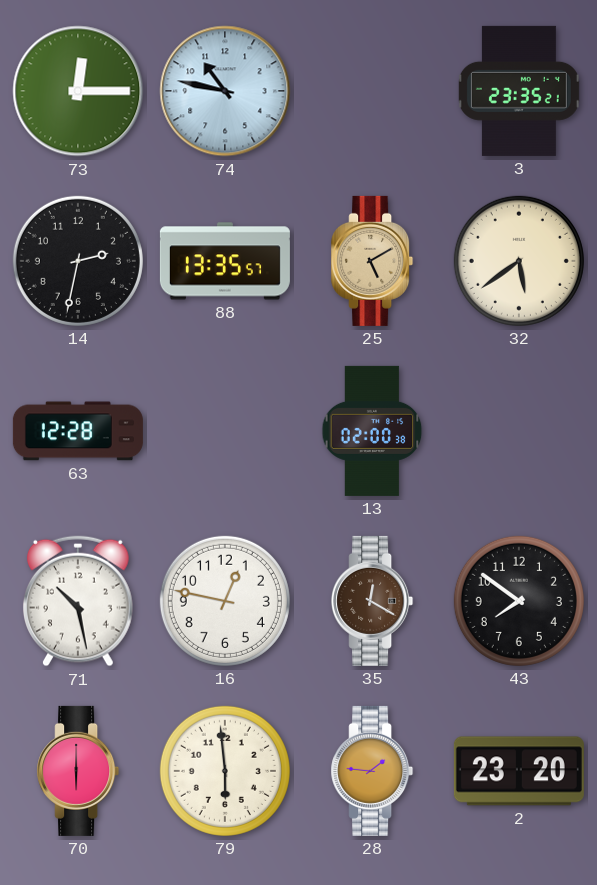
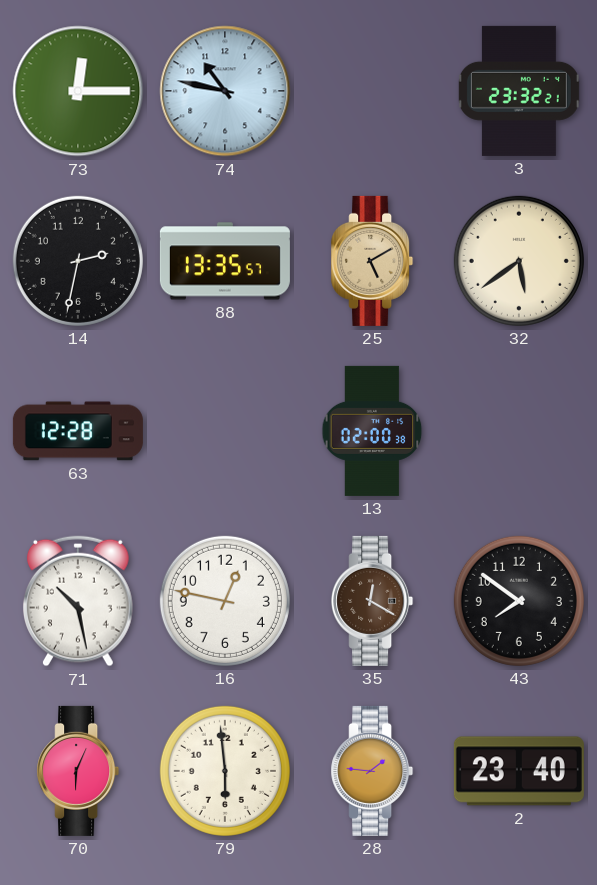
3: 23:35 -> 23:32 (519, 91)
70: 6:00 -> 6:04 (78, 771)
2: 23:20 -> 23:40 (519, 771)
